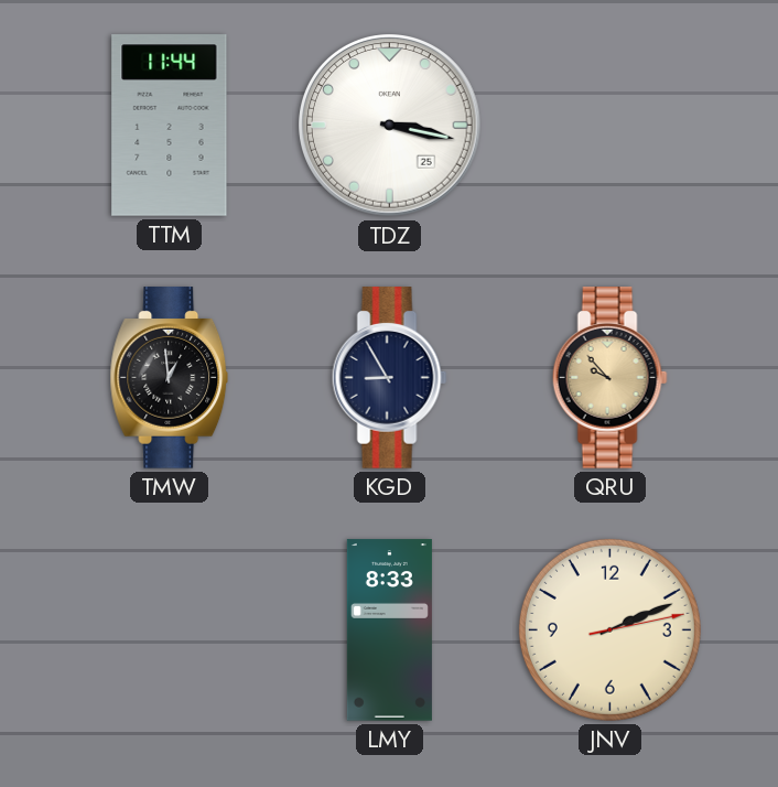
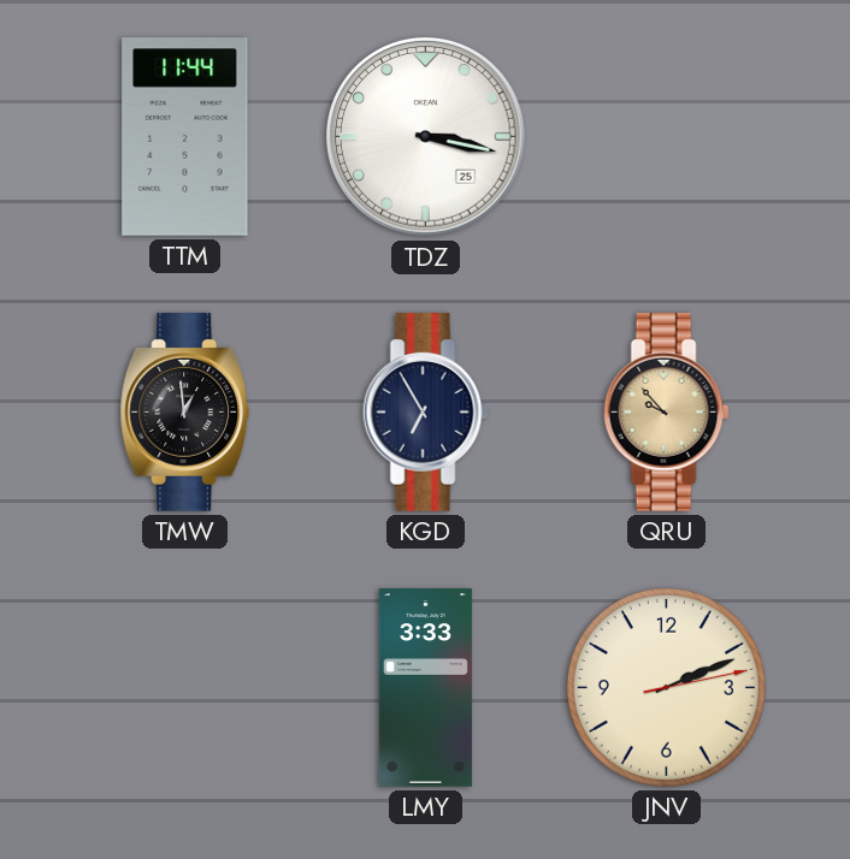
KGD: 8:55 -> 6:55 (425, 413)
LMY: 8:33 -> 3:33 (425, 688)
